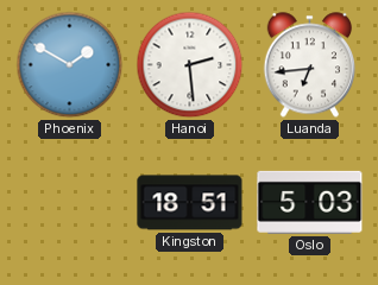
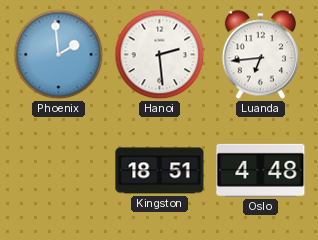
Phoenix: 1:50 -> 1:59 (59, 55)
Oslo: 5:03 -> 4:48 (261, 170)
